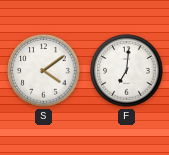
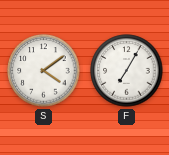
F: 7:01 -> 7:05 (127, 71)
